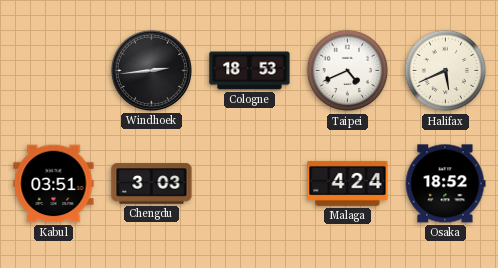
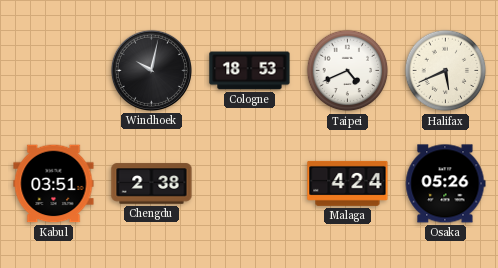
Windhoek: 2:44 -> 10:02 (151, 70)
Chengdu: 3:03 -> 2:38 (152, 184)
Osaka: 18:52 -> 05:26 (446, 184)
